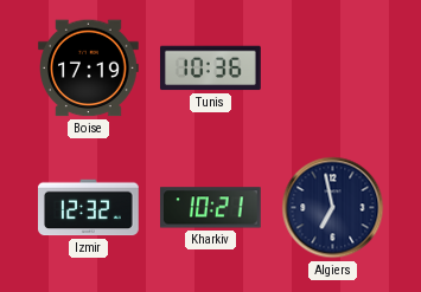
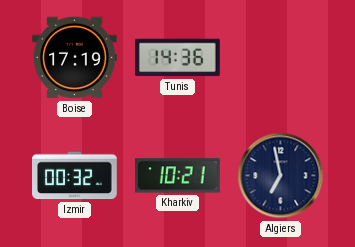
Tunis: 10:36 -> 14:36 (178, 58)
Izmir: 12:32 -> 00:32 (75, 176)
